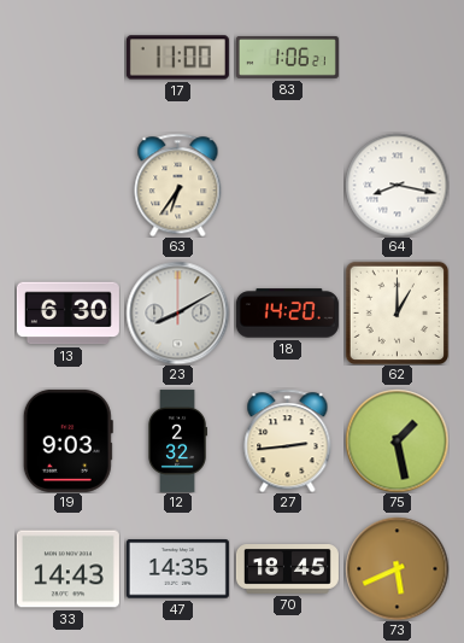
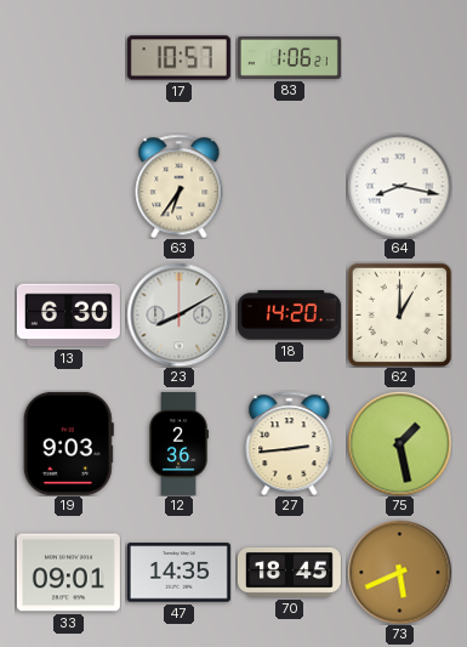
17: 11:00 -> 10:57 (178, 58)
12: 2:32 -> 2:36 (178, 443)
33: 14:43 -> 09:01 (68, 573)
